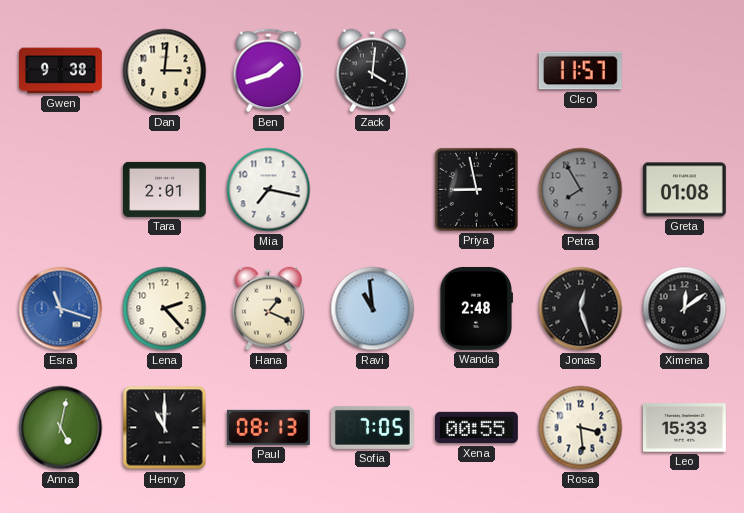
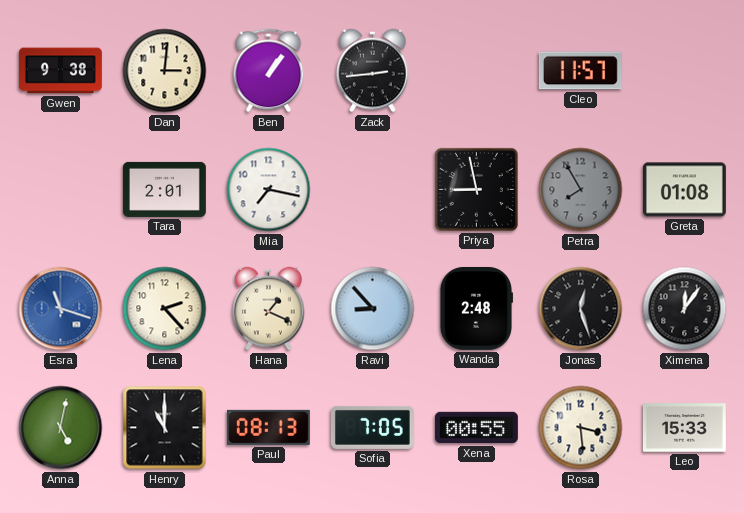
Ben: 1:42 -> 1:06 (269, 71)
Zack: 4:01 -> 2:44 (373, 71)
Ravi: 10:59 -> 8:53 (373, 309)
Ximena: 12:09 -> 12:06 (685, 309)
